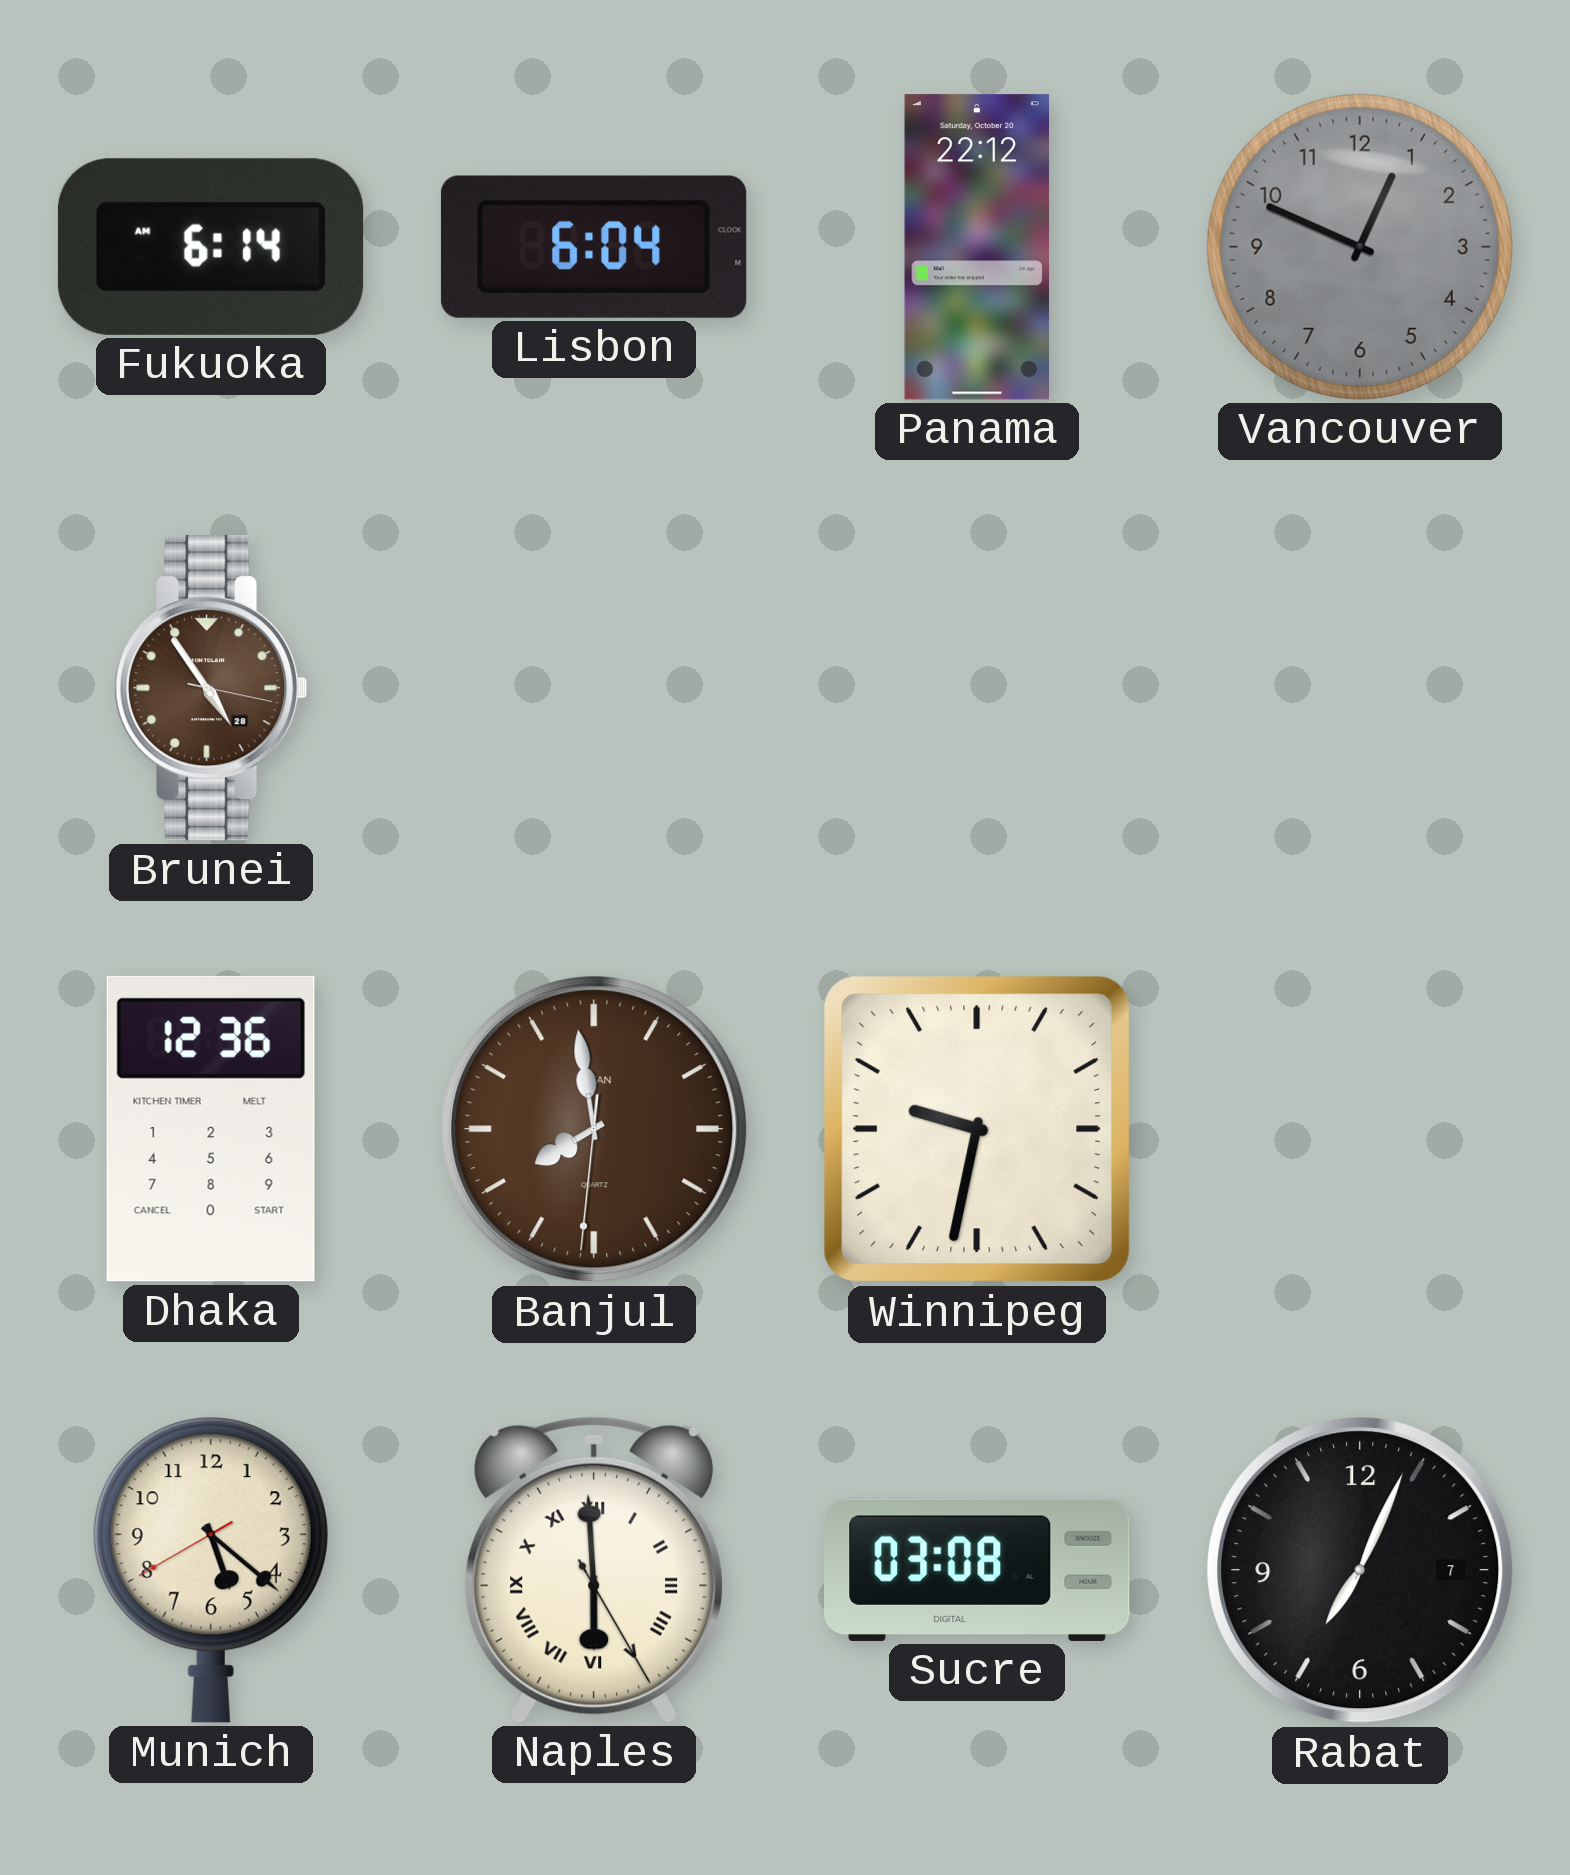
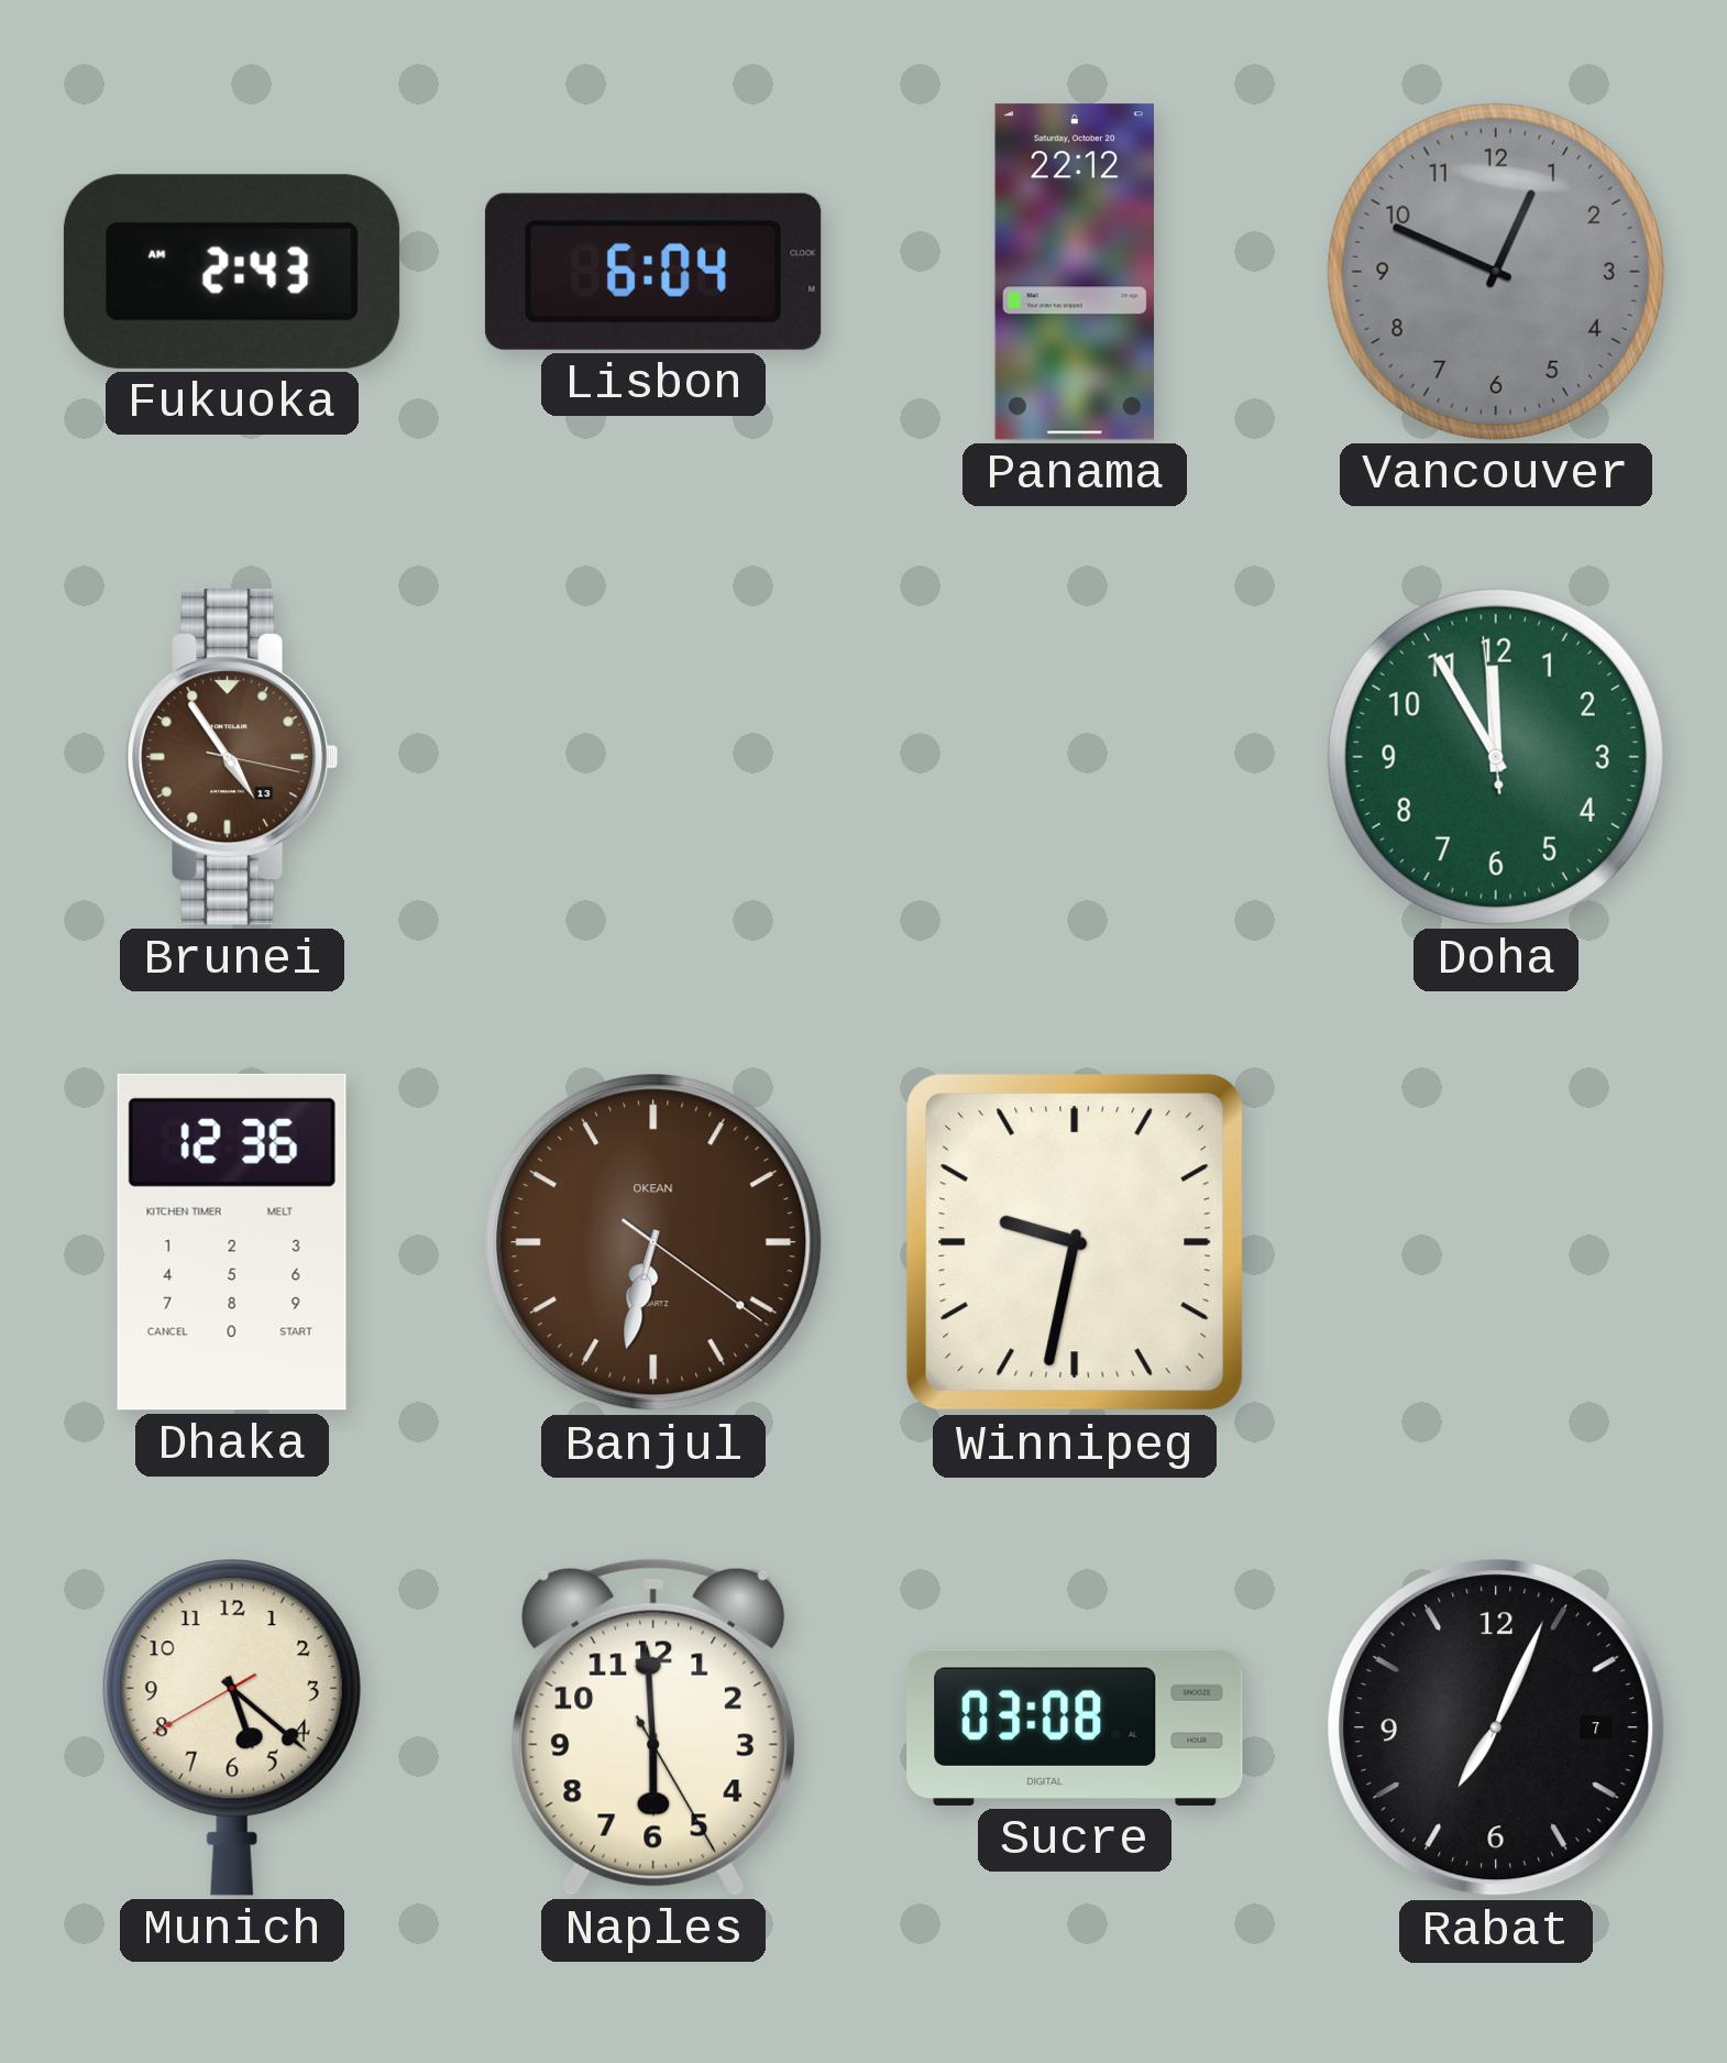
Fukuoka: 6:14 -> 2:43 (232, 272)
Brunei date: 28 -> 13 (232, 757)
Doha: none -> 11:54 (1496, 757)
Banjul: 7:58 -> 6:32 (653, 1242)
Naples numerals: Roman -> Arabic (653, 1727)
